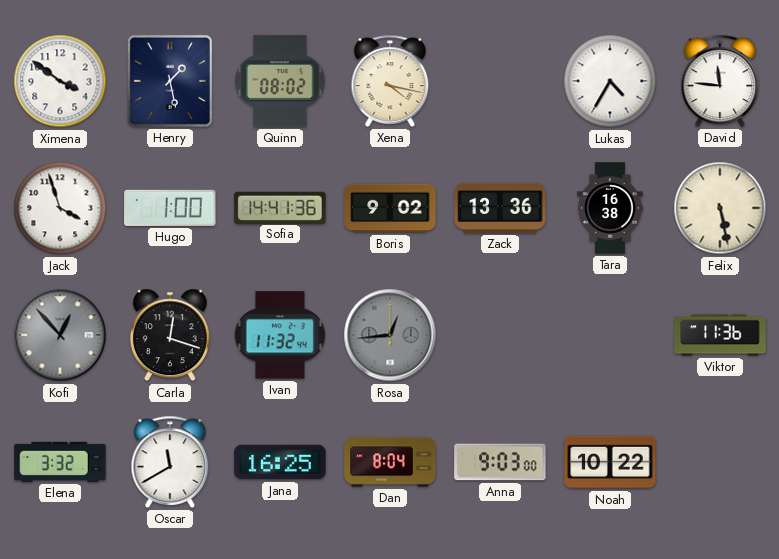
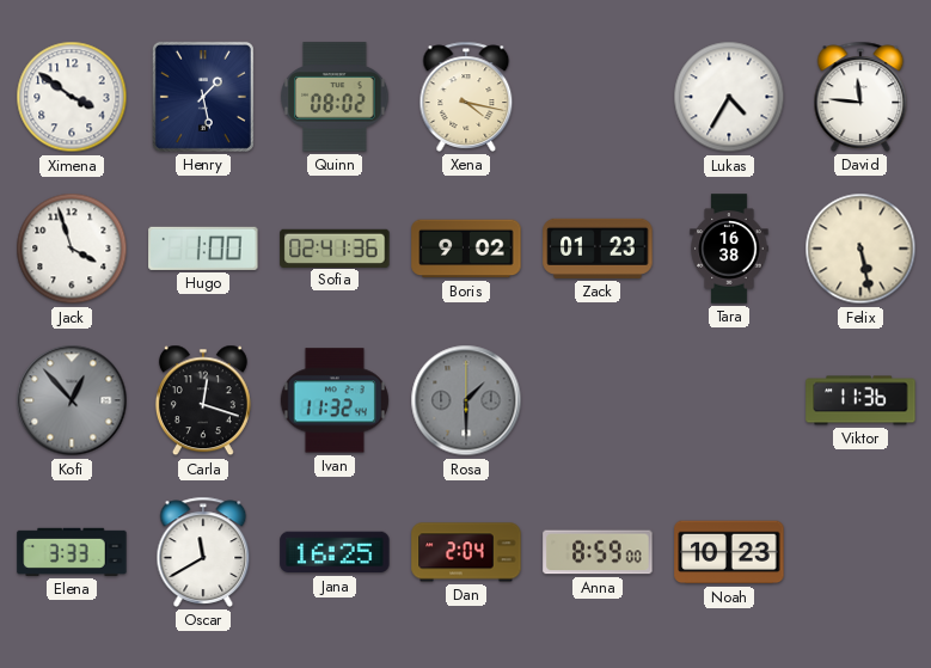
Sofia: 14:41 -> 02:41 (335, 247)
Zack: 13:36 -> 01:23 (598, 249)
Rosa: 12:44 -> 1:30 (466, 400)
Elena: 3:32 -> 3:33 (72, 552)
Dan: 8:04 -> 2:04 (466, 552)
Anna: 9:03 -> 8:59 (598, 552)
Noah: 10:22 -> 10:23 (729, 552)
